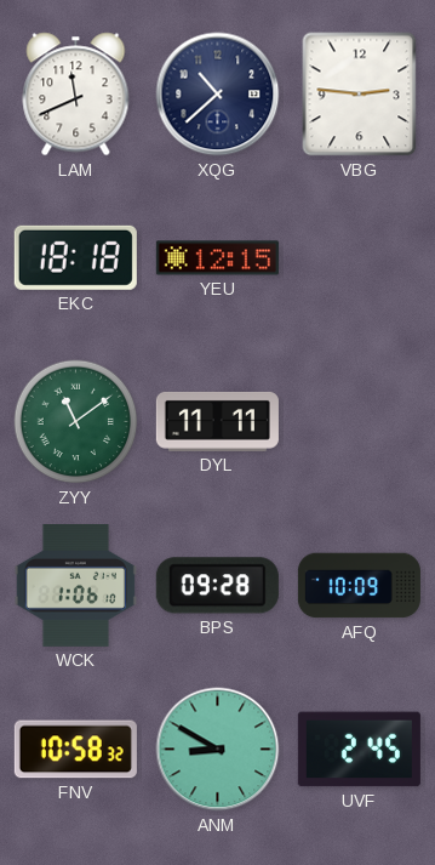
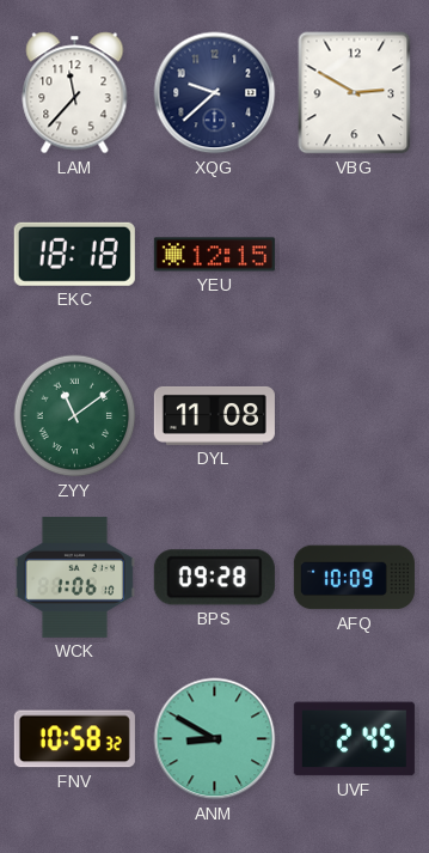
LAM: 11:41 -> 11:37 (75, 93)
XQG: 10:38 -> 9:38 (215, 93)
VBG: 2:46 -> 2:50 (355, 93)
DYL: 11:11 -> 11:08 (214, 415)
